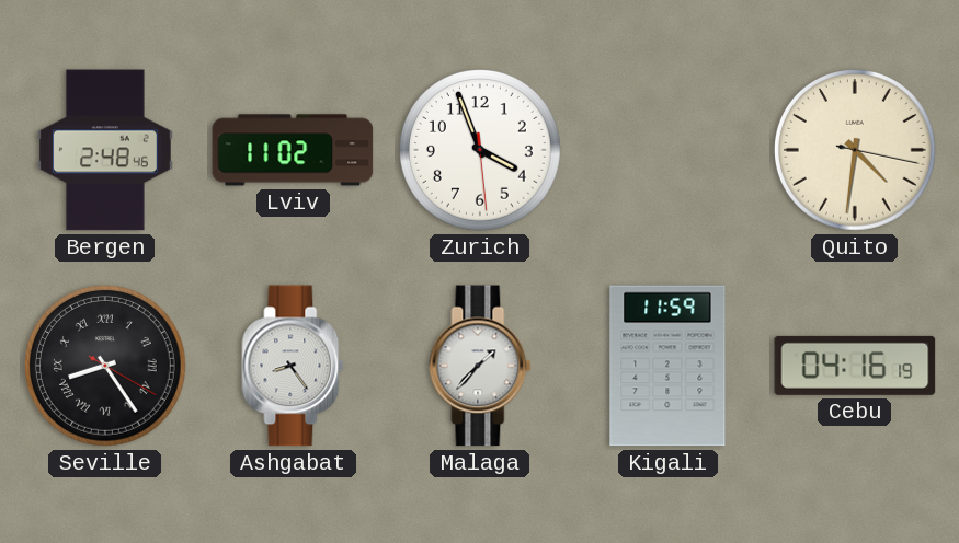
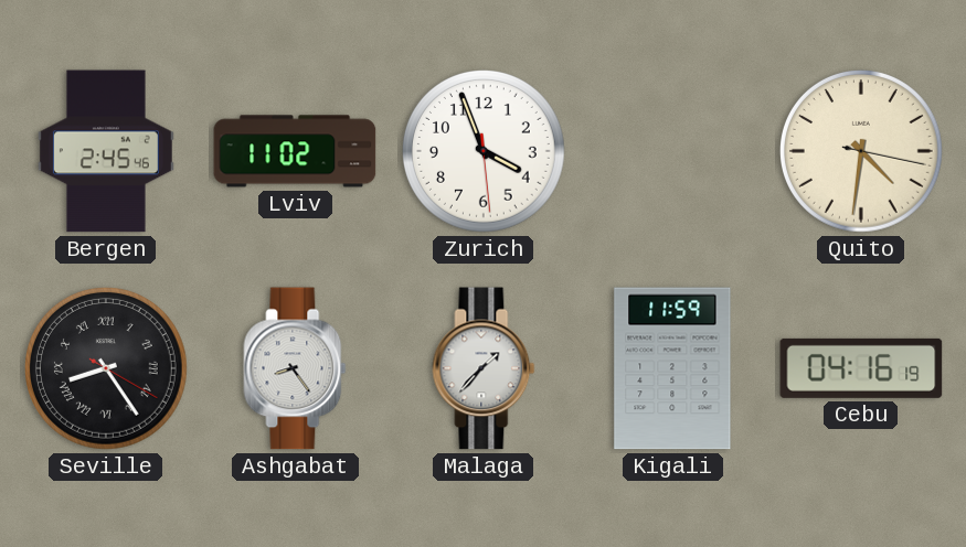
Bergen: 2:48 -> 2:45 (106, 151)
